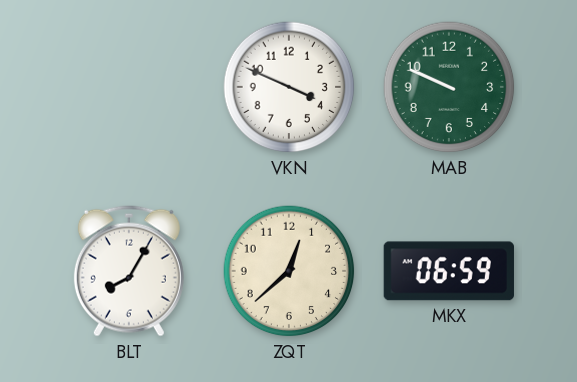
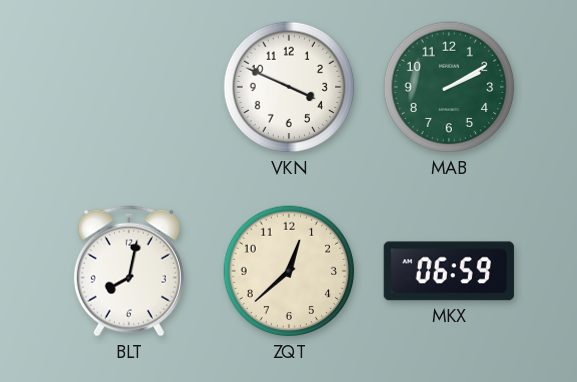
MAB: 9:49 -> 2:10 (449, 87)
BLT: 8:05 -> 8:02 (129, 271)
